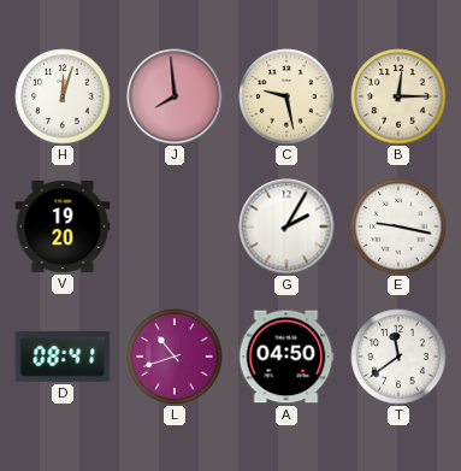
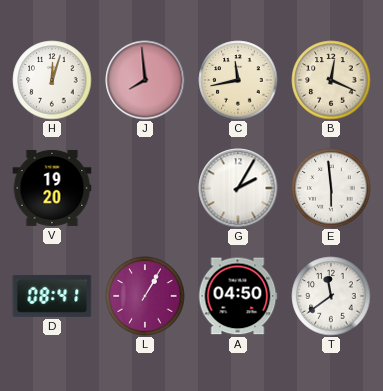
C: 9:28 -> 11:43 (238, 80)
B: 12:15 -> 12:19 (331, 80)
E: 9:17 -> 5:59 (331, 188)
L: 10:42 -> 1:05 (145, 296)
